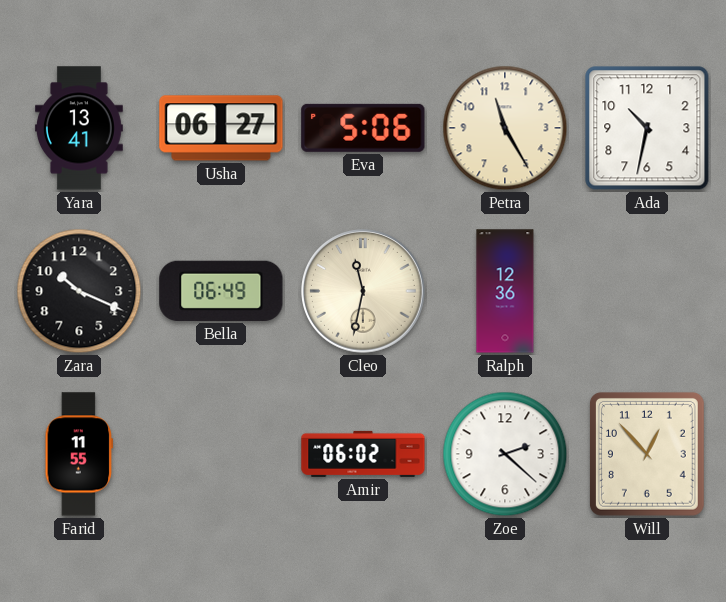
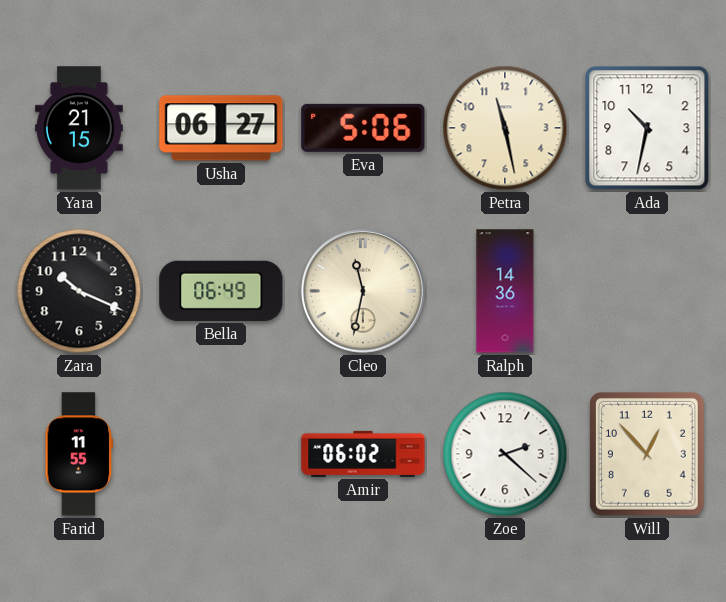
Yara: 13:41 -> 21:15 (79, 128)
Petra: 11:25 -> 11:28 (505, 128)
Ralph: 12:36 -> 14:36 (505, 291)
